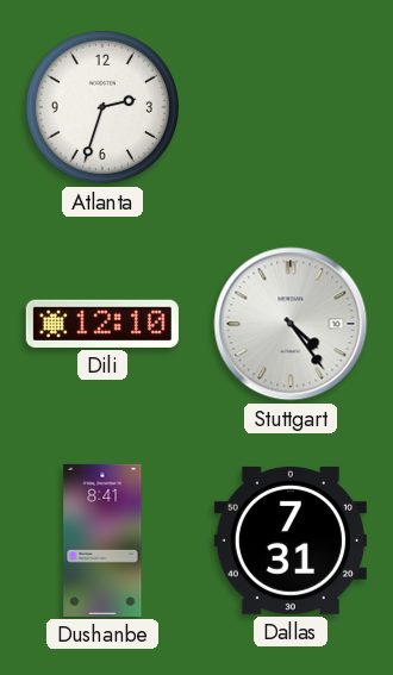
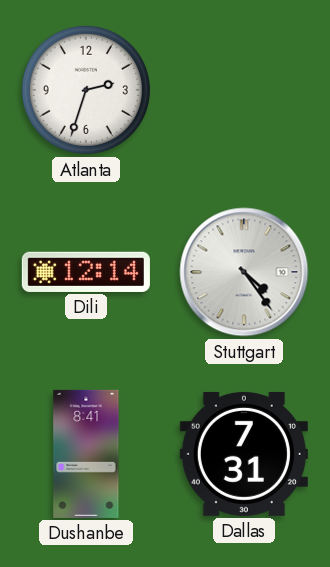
Dili: 12:10 -> 12:14 (86, 272)
